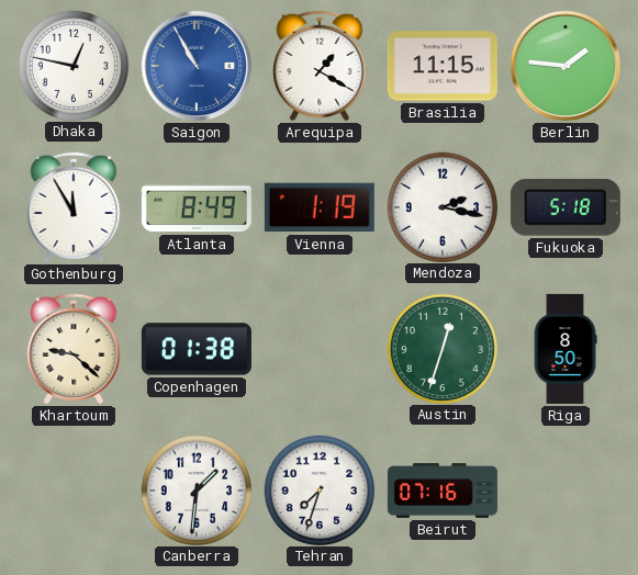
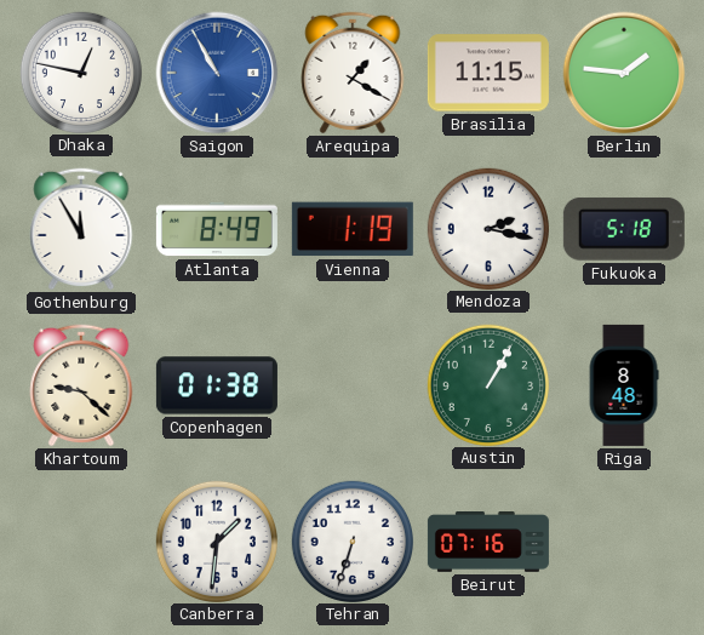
Austin: 12:33 -> 1:05 (487, 384)
Riga: 8:50 -> 8:48 (624, 385)
Tehran: 7:33 -> 6:33 (351, 540)
